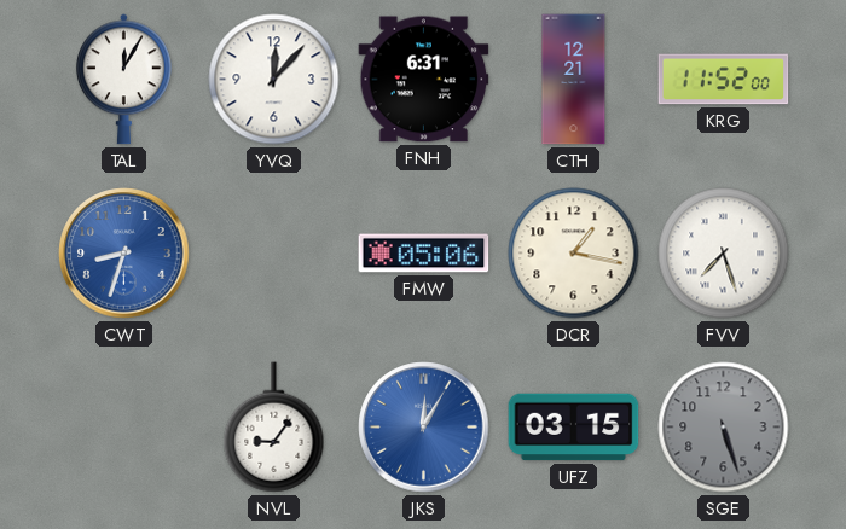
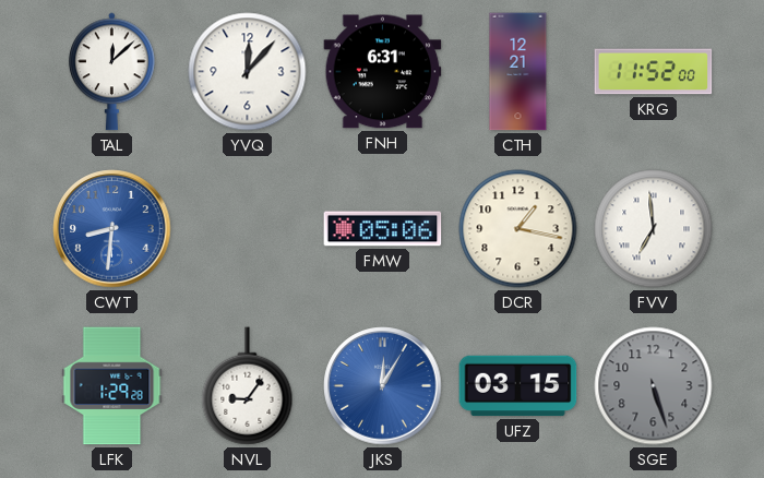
TAL: 12:05 -> 12:08 (111, 72)
CWT: 8:33 -> 8:31 (112, 229)
FVV: 7:27 -> 6:59 (654, 229)
LFK: none -> 1:29 (112, 386)
